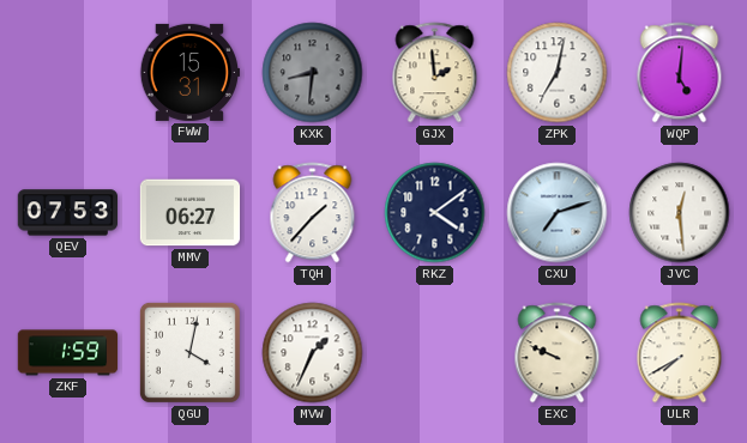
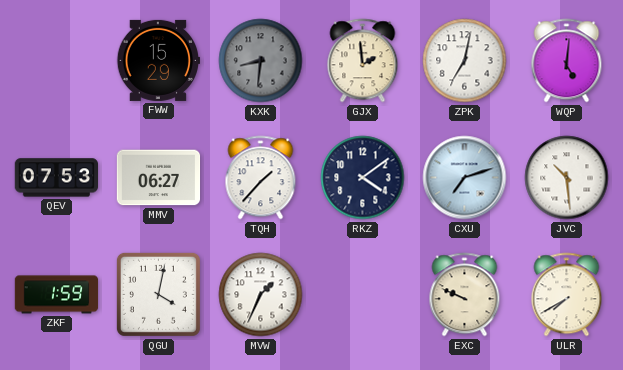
FWW: 15:31 -> 15:29 (158, 60)
JVC: 12:29 -> 10:29 (567, 178)
